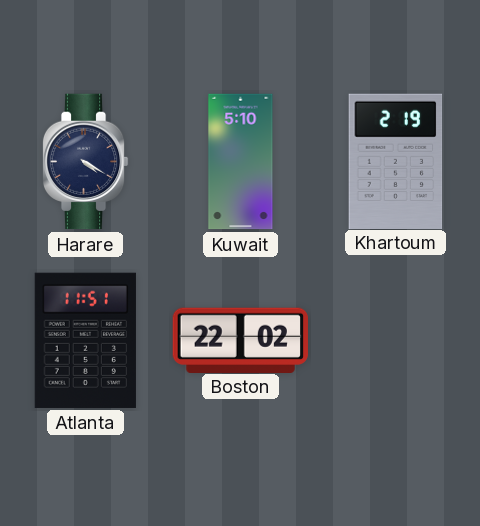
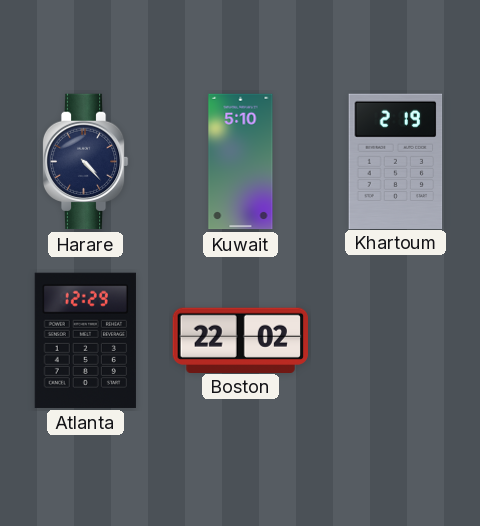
Harare: 4:20 -> 4:23 (85, 162)
Atlanta: 11:51 -> 12:29 (85, 340)
